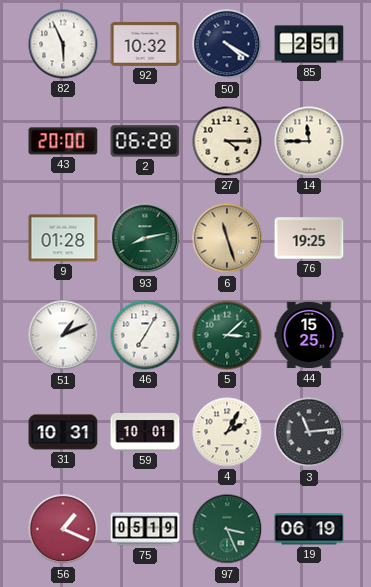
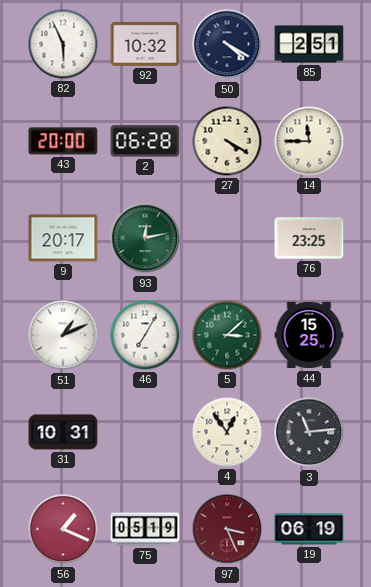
27: 4:15 -> 4:20 (227, 141)
9: 01:28 -> 20:17 (63, 238)
93: 8:13 -> 12:13 (145, 238)
6: 11:27 -> none (227, 238)
76: 19:25 -> 23:25 (309, 238)
59: 10:01 -> none (145, 432)
4: 2:05 -> 12:54 (227, 432)
97 dial: green -> burgundy (227, 529)
